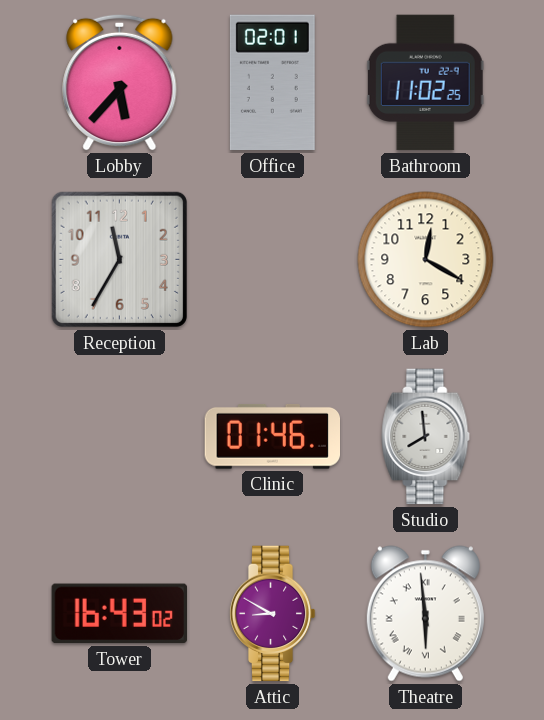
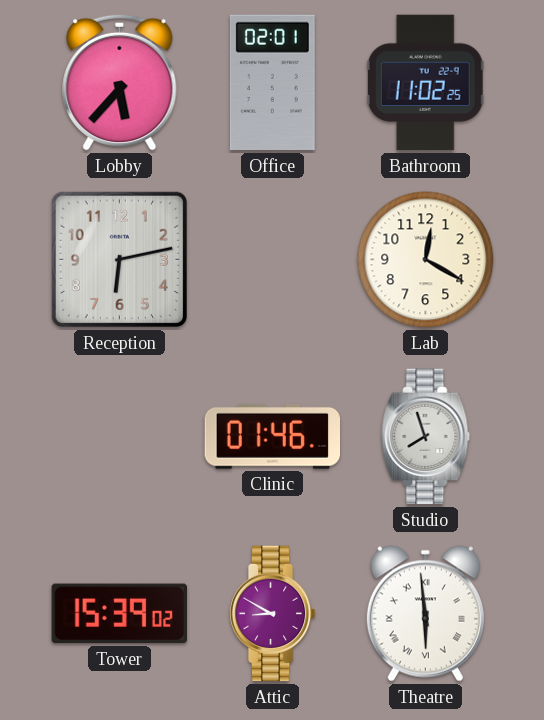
Reception: 11:35 -> 6:13 (119, 259)
Studio: 7:59 -> 7:57 (426, 437)
Tower: 16:43 -> 15:39 (119, 614)
